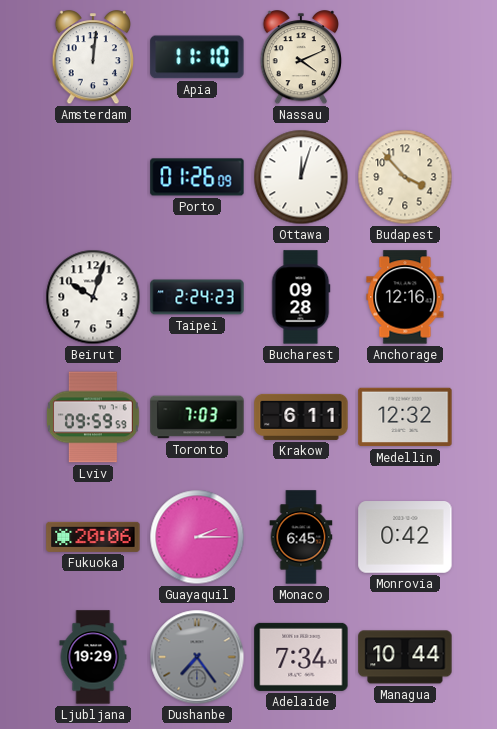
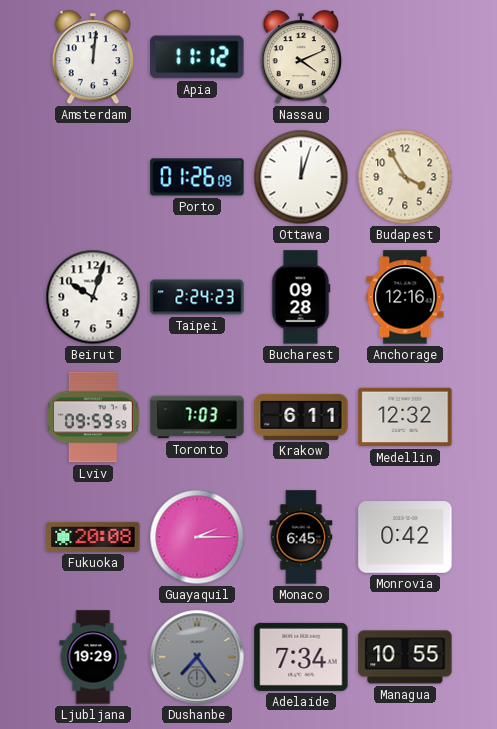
Apia: 11:10 -> 11:12 (197, 57)
Budapest: 3:53 -> 3:55 (405, 177)
Fukuoka: 20:06 -> 20:08 (93, 537)
Managua: 10:44 -> 10:55 (405, 657)
